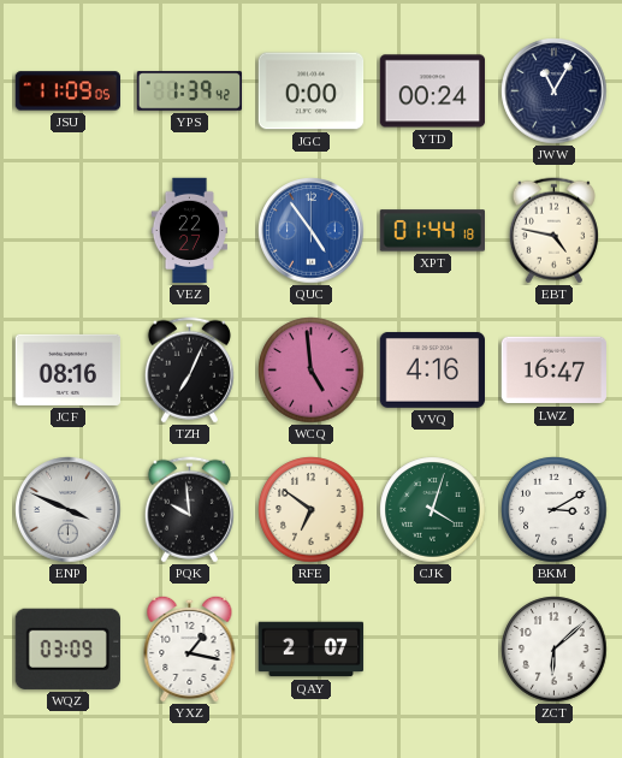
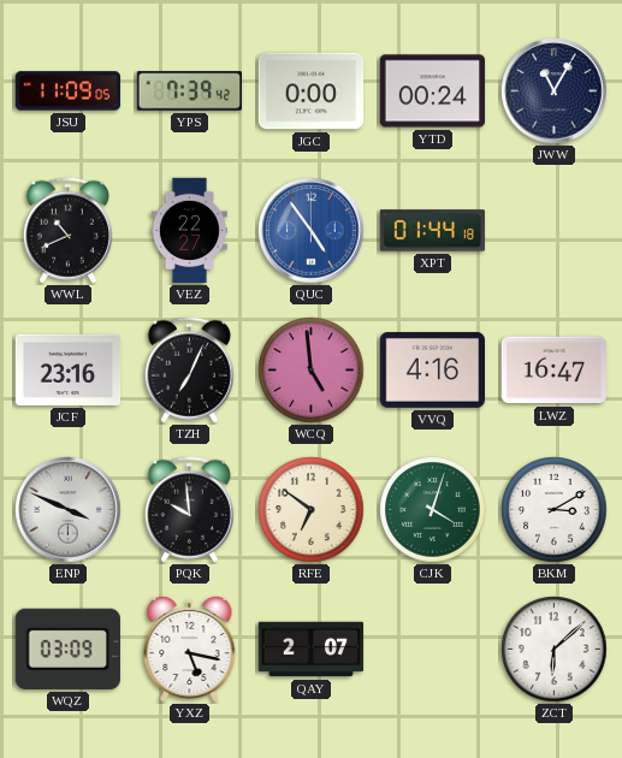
YPS: 1:39 -> 7:39 (190, 91)
WWL: none -> 10:41 (67, 231)
EBT: 4:47 -> none (553, 231)
JCF: 08:16 -> 23:16 (69, 369)
YXZ: 1:17 -> 5:17 (190, 649)
